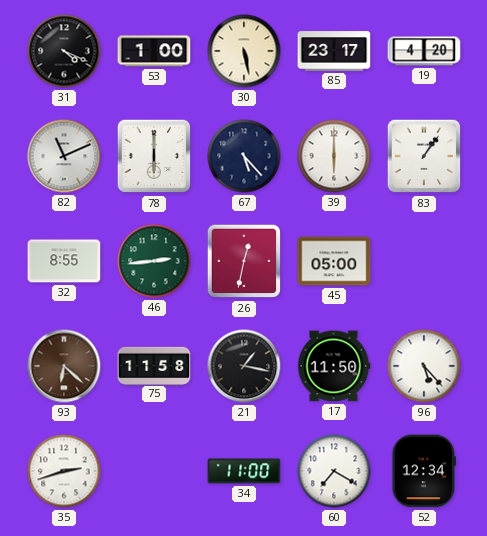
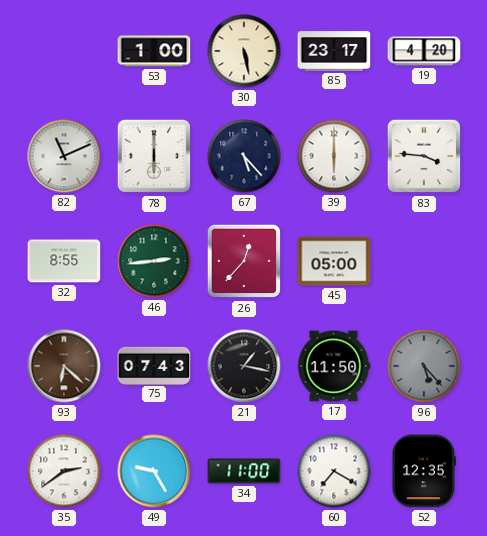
31: 4:19 -> none (64, 51)
83: 1:06 -> 3:46 (424, 156)
26: 12:32 -> 12:37 (244, 261)
75: 11:58 -> 07:43 (154, 365)
96 dial: white -> grey (424, 366)
35: 2:42 -> 2:39 (64, 471)
49: none -> 9:25 (154, 471)
52: 12:34 -> 12:35 (423, 471)
